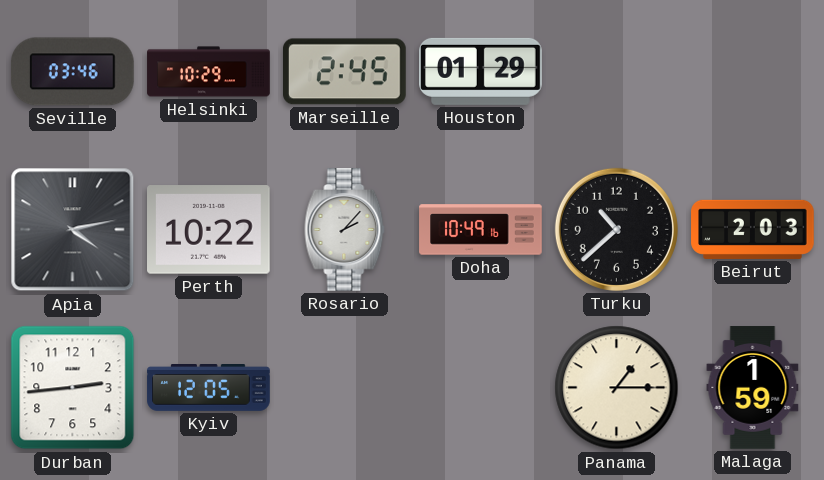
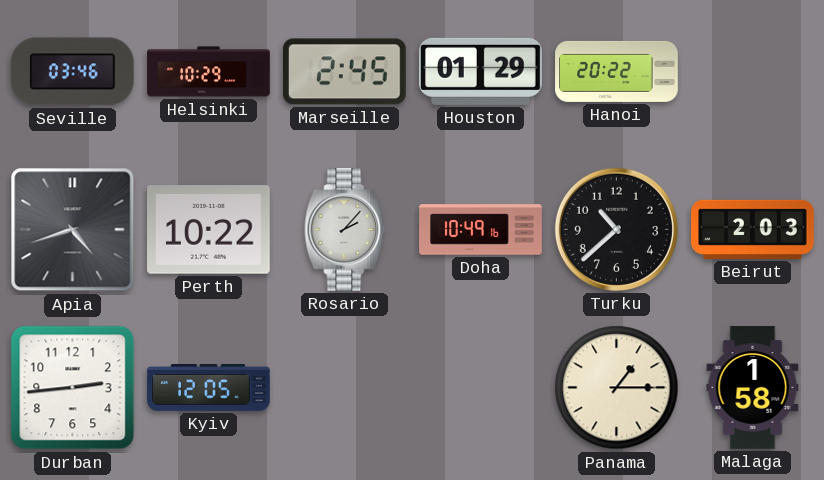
Hanoi: none -> 20:22 (617, 71)
Apia: 4:13 -> 4:42 (73, 230)
Malaga: 1:59 -> 1:58 (753, 388)
